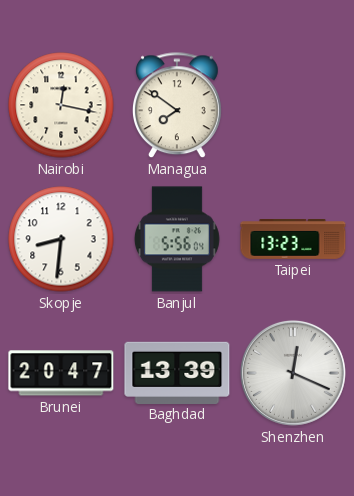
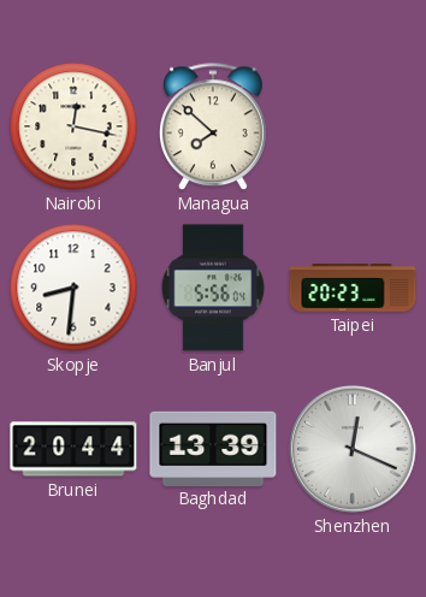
Managua: 7:51 -> 7:52 (213, 128)
Taipei: 13:23 -> 20:23 (353, 289)
Brunei: 20:47 -> 20:44 (73, 449)
